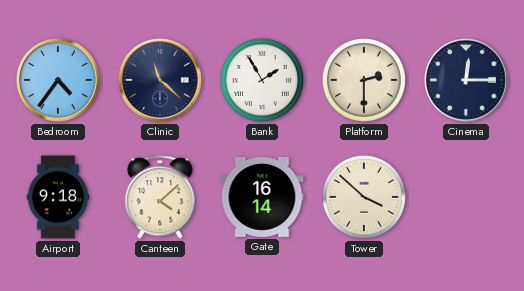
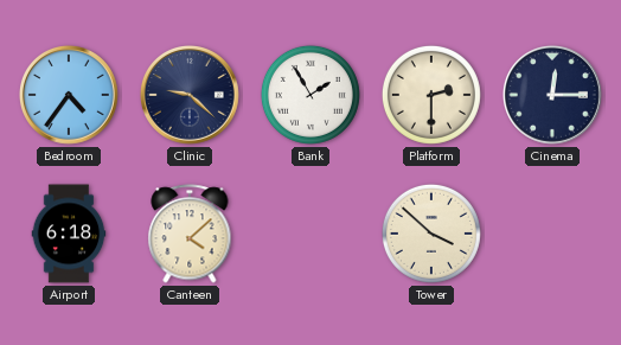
Clinic: 11:22 -> 9:22 (191, 96)
Airport: 9:18 -> 6:18 (69, 234)
Gate: 16:14 -> none (262, 197)
